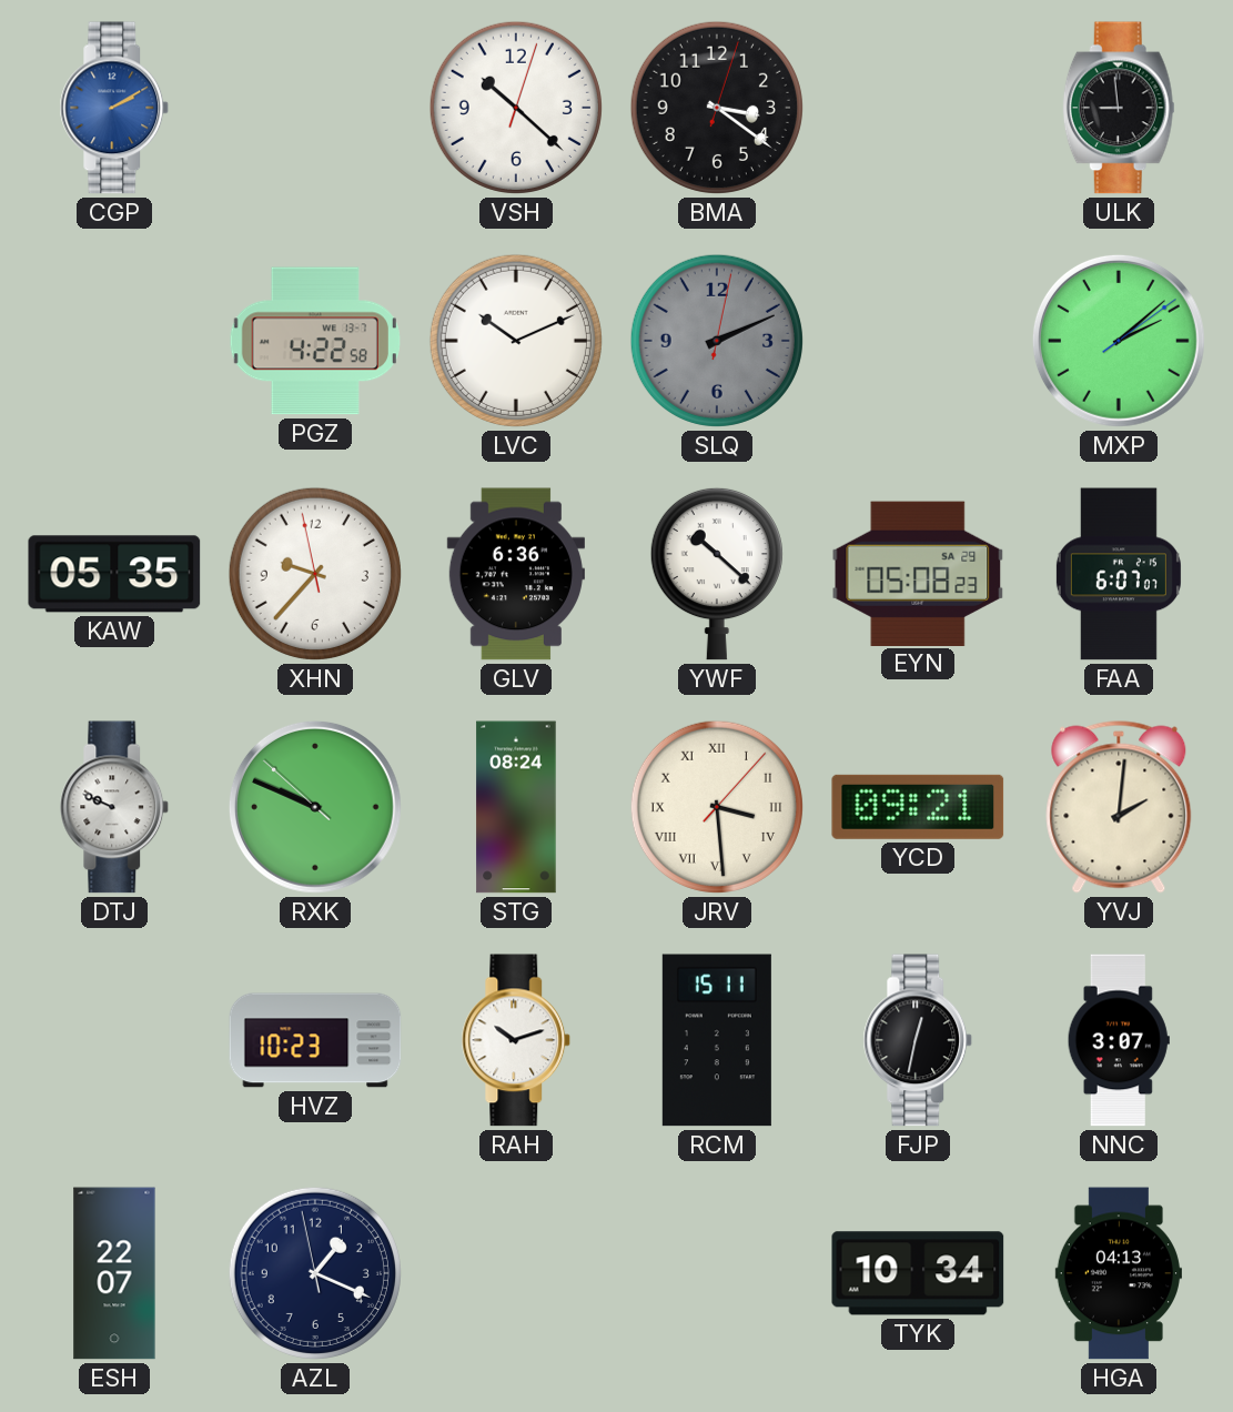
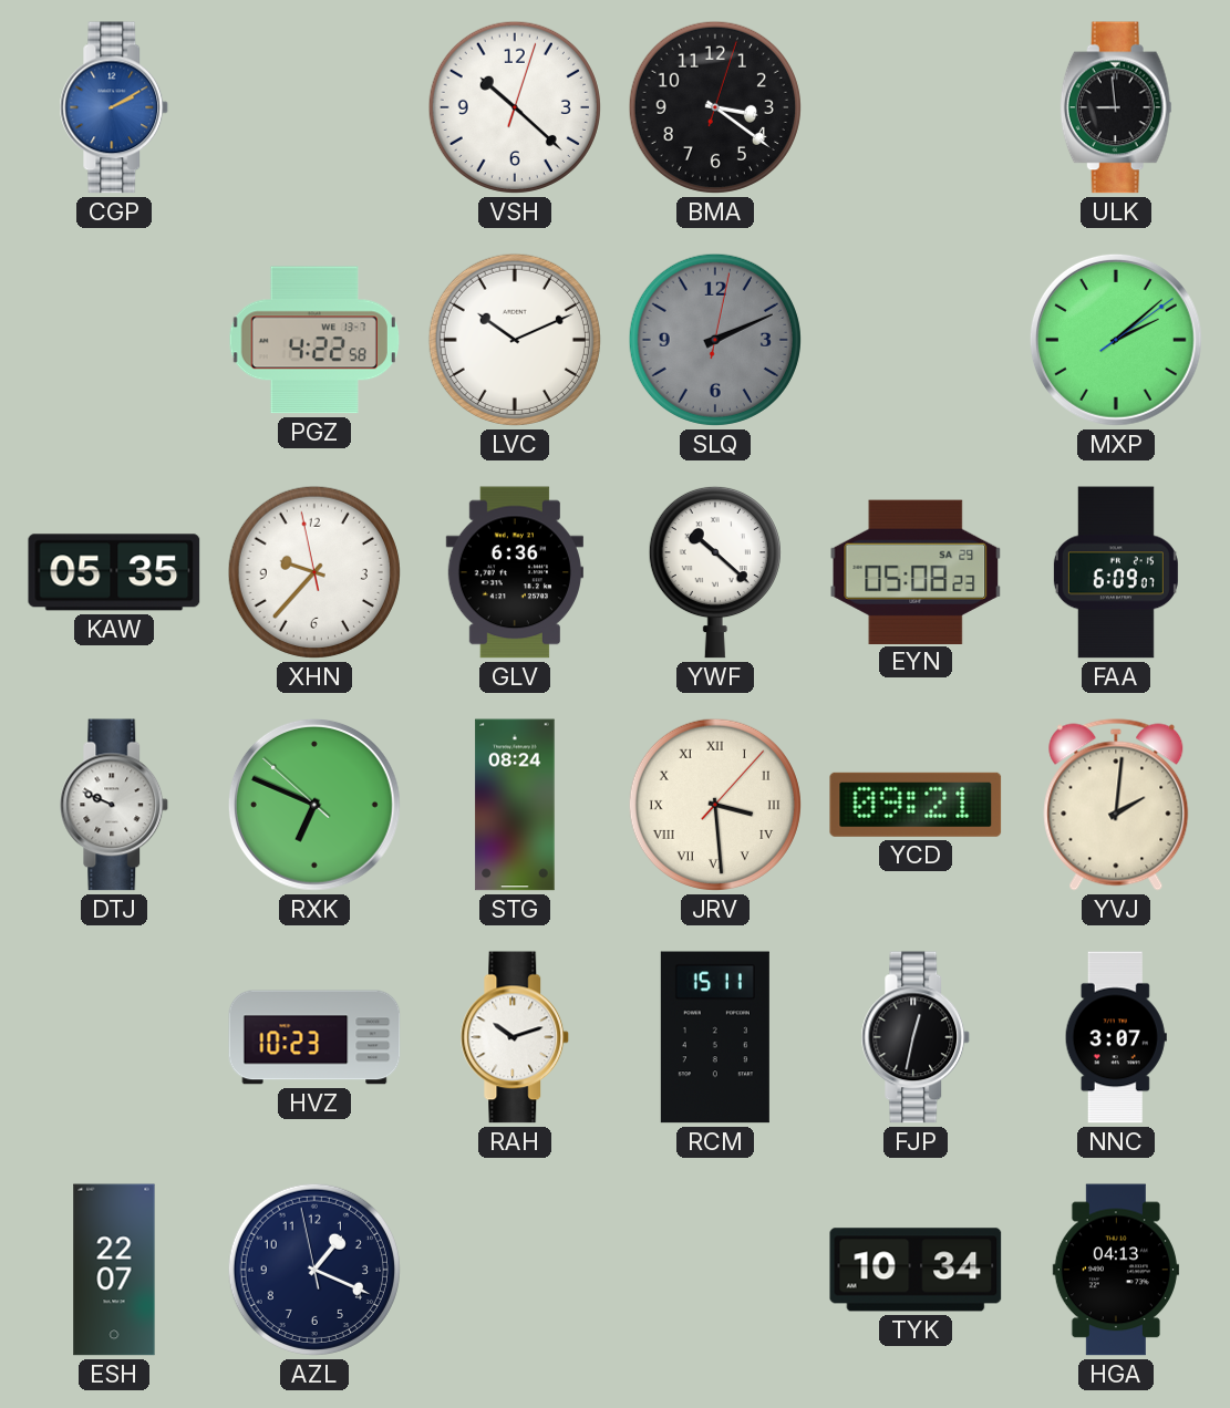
FAA: 6:07 -> 6:09 (1116, 572)
RXK: 9:48 -> 6:48 (314, 805)
